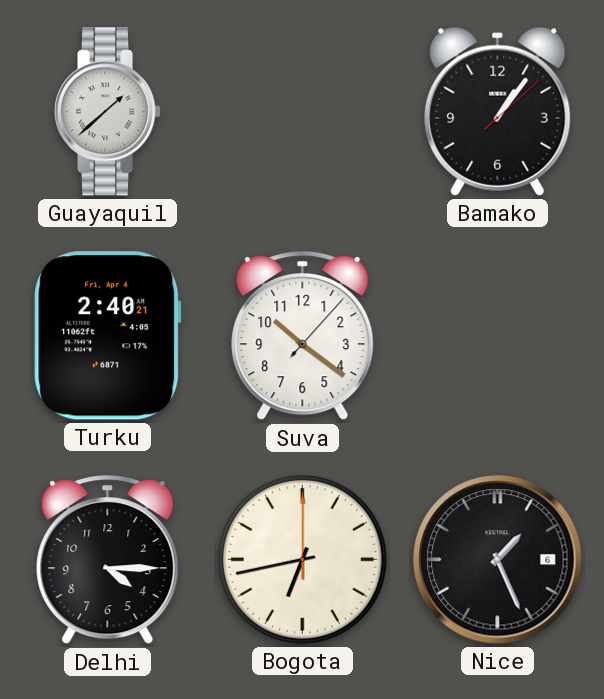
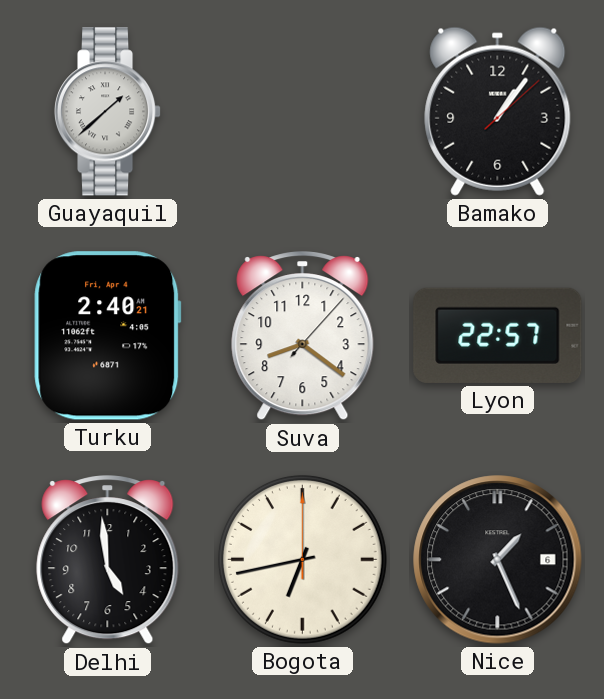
Suva: 10:21 -> 8:21 (303, 337)
Lyon: none -> 22:57 (498, 335)
Delhi: 4:15 -> 4:59 (108, 561)
